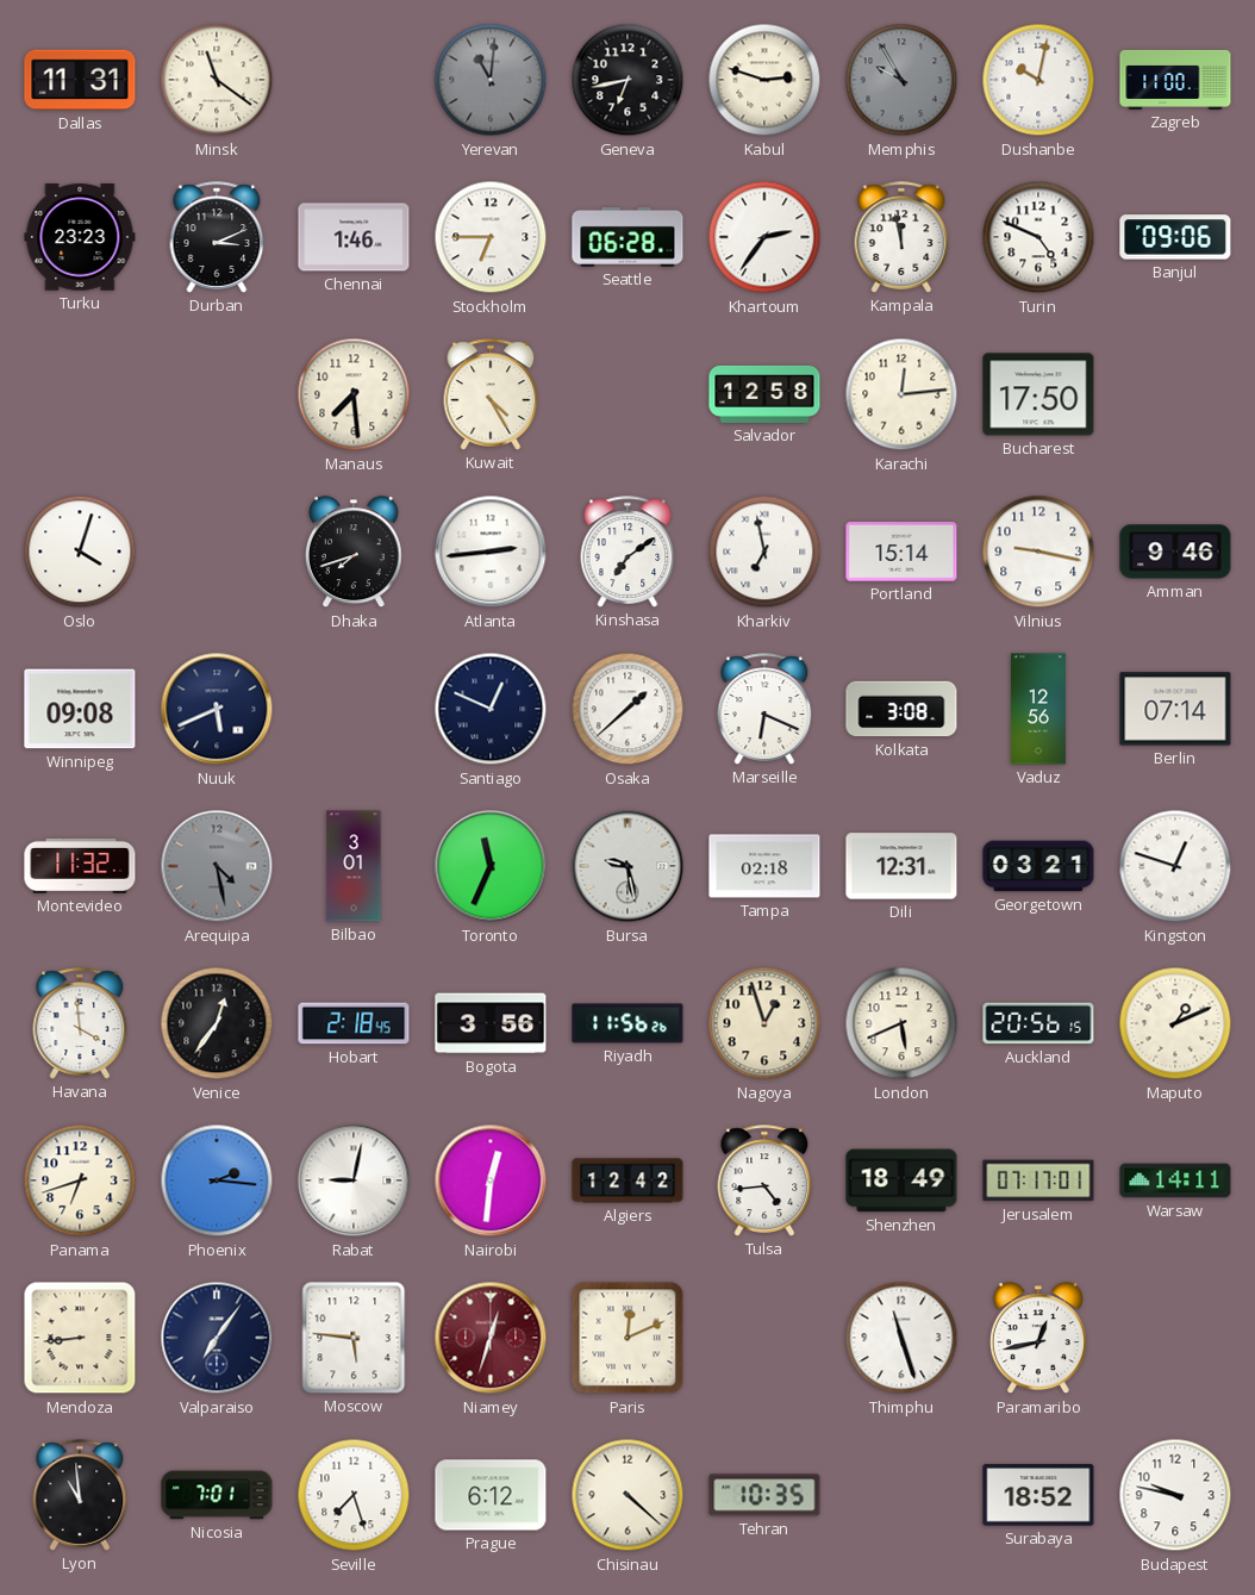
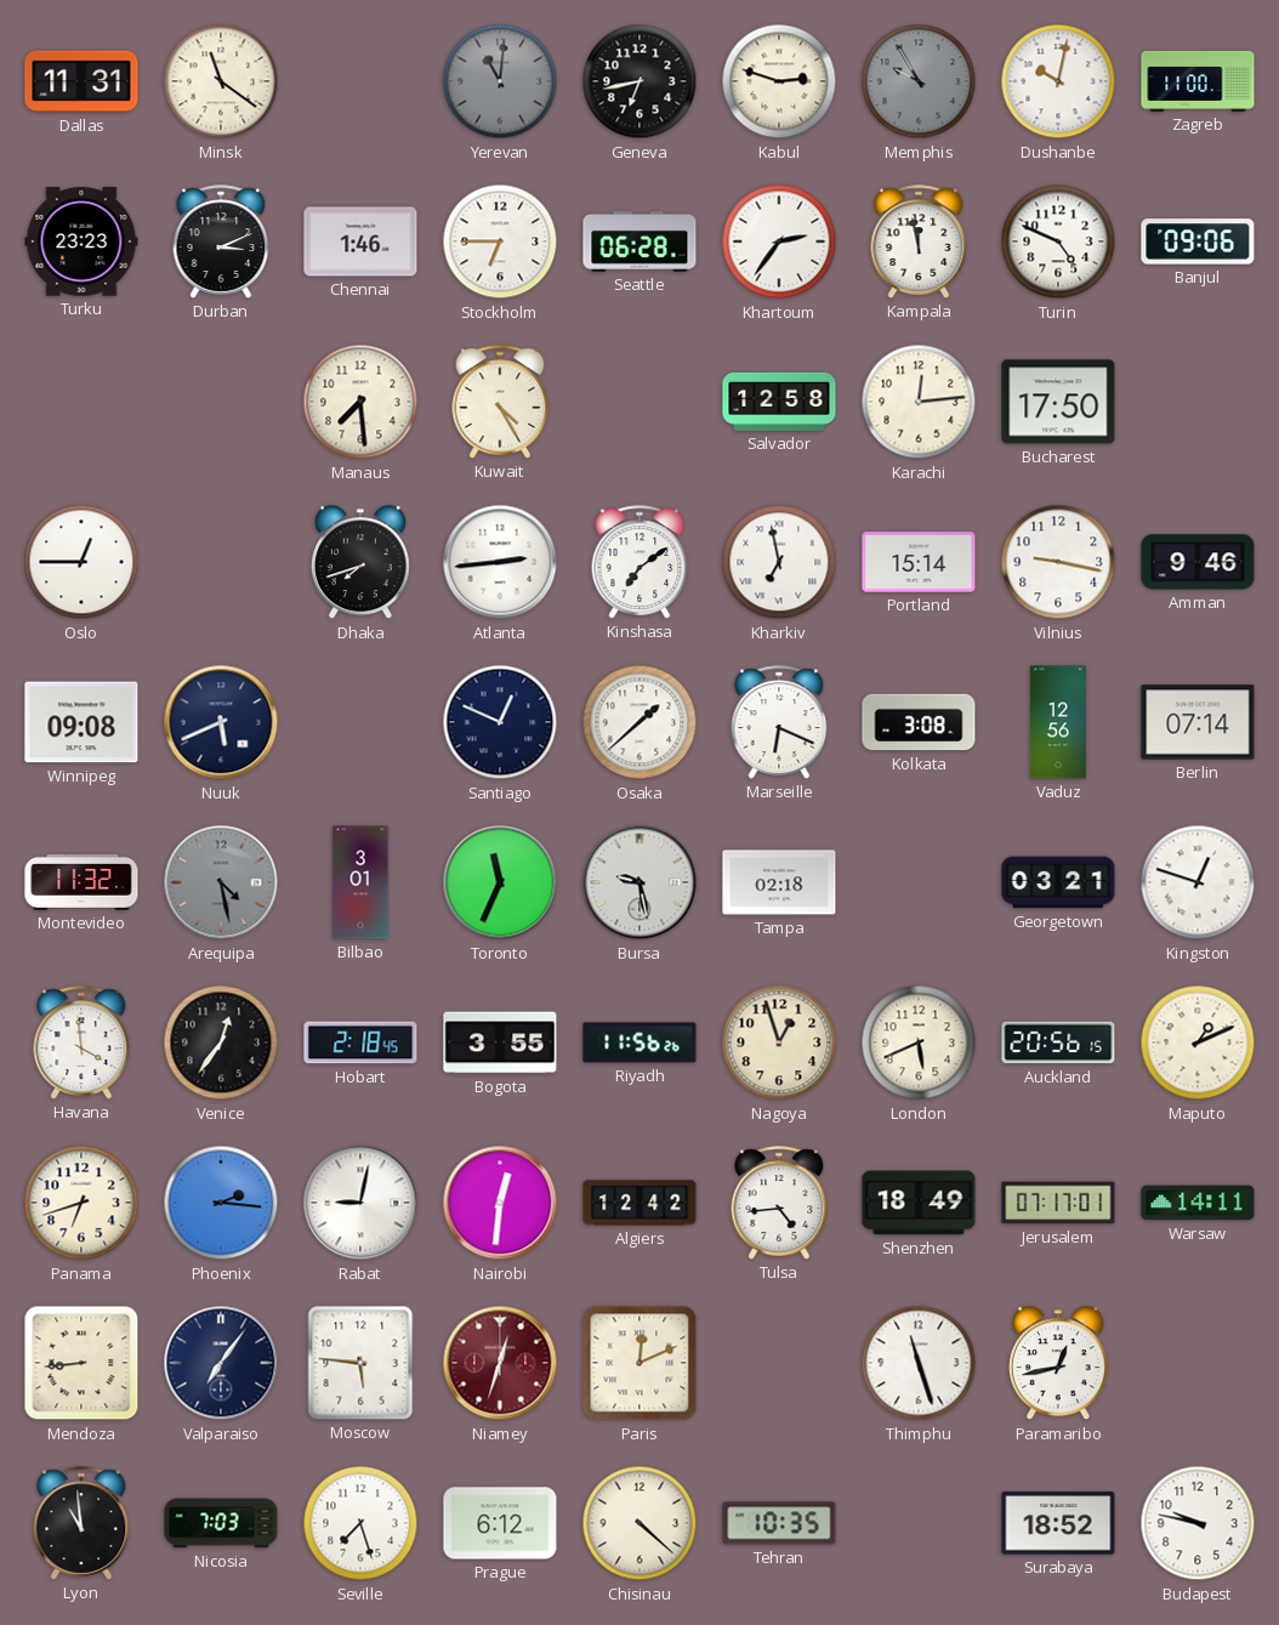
Oslo: 4:03 -> 12:45 (81, 562)
Dili: 12:31 -> none (901, 866)
Bogota: 3:56 -> 3:55 (500, 1042)
Nicosia: 7:01 -> 7:03 (221, 1523)
